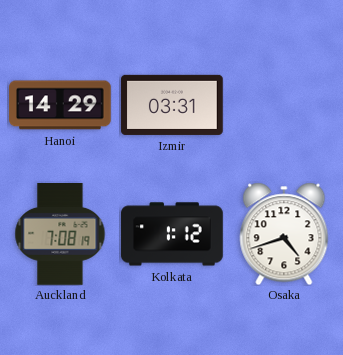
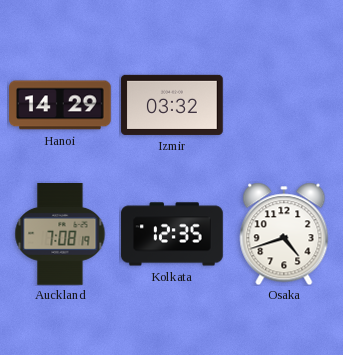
Izmir: 03:31 -> 03:32 (172, 105)
Kolkata: 1:12 -> 12:35 (172, 234)
